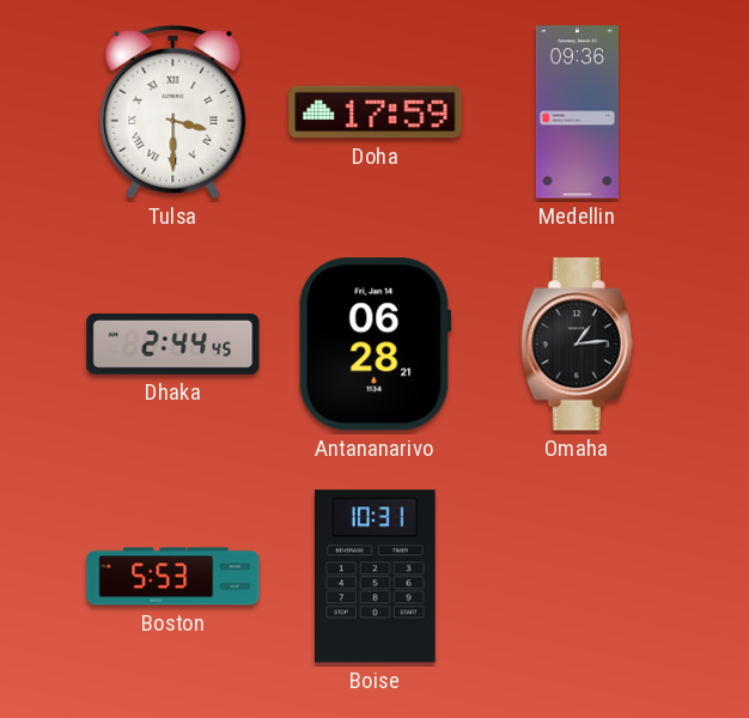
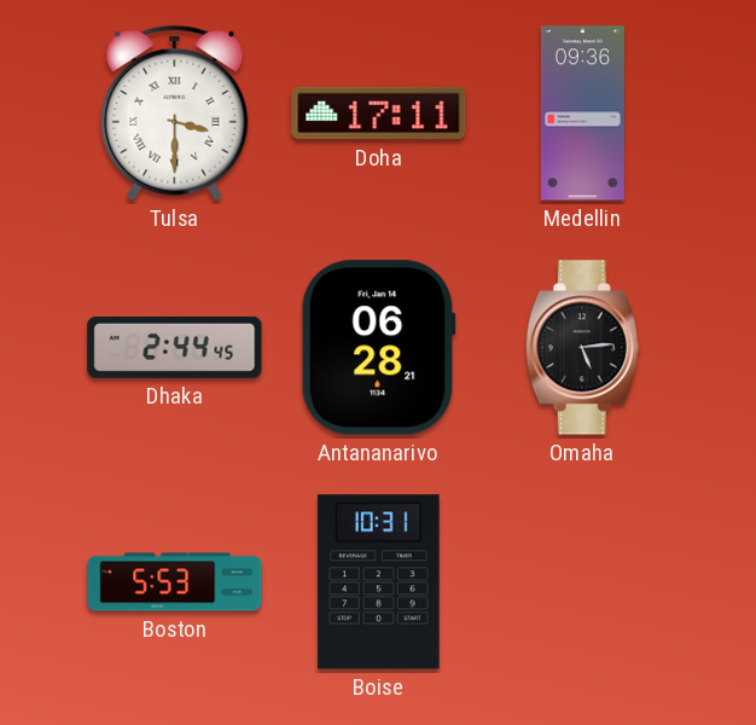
Doha: 17:59 -> 17:11 (379, 114)
Omaha: 1:14 -> 5:14 (582, 348)
